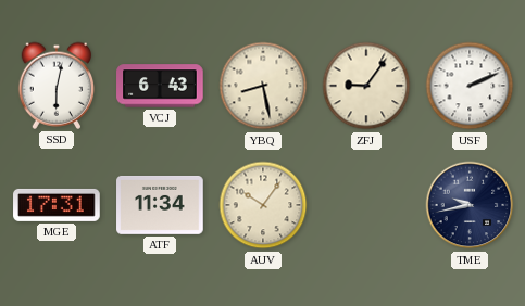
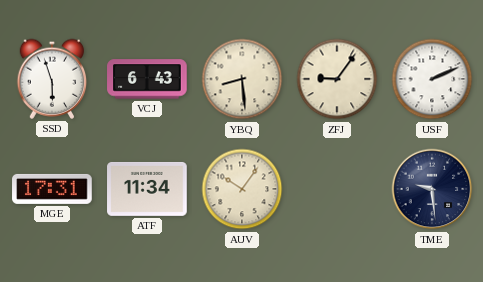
SSD: 6:02 -> 5:57 (52, 79)
YBQ: 8:28 -> 8:29 (242, 79)
TME: 9:43 -> 9:29 (432, 189)
